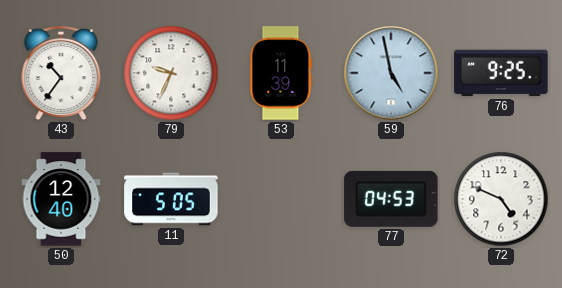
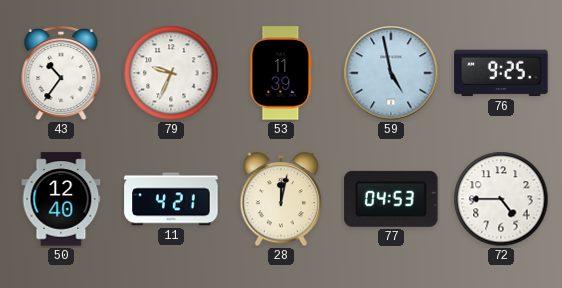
11: 5:05 -> 4:21 (171, 199)
28: none -> 12:02 (281, 200)
72: 4:49 -> 4:45 (501, 199)
